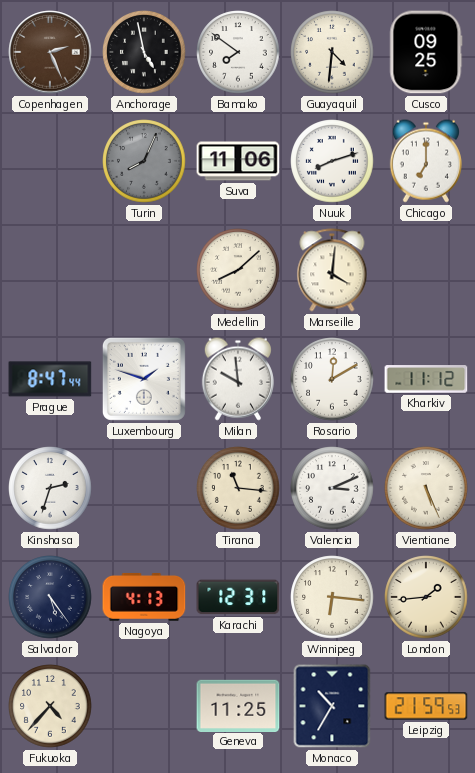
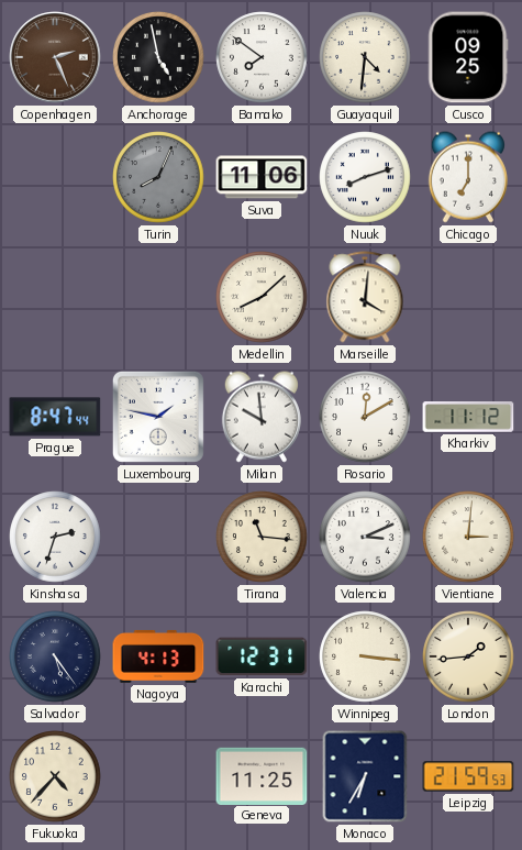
Luxembourg: 1:48 -> 1:47 (158, 417)
Vientiane: 5:26 -> 3:01 (468, 537)
Winnipeg: 6:16 -> 3:16 (365, 656)
Monaco: 10:35 -> 6:35 (365, 776)
